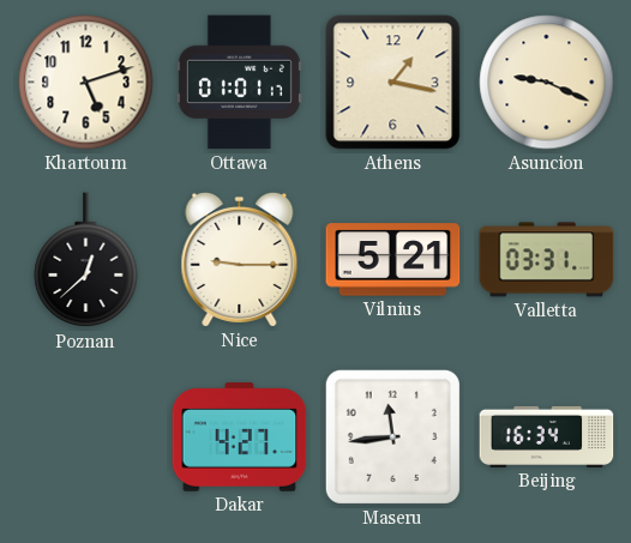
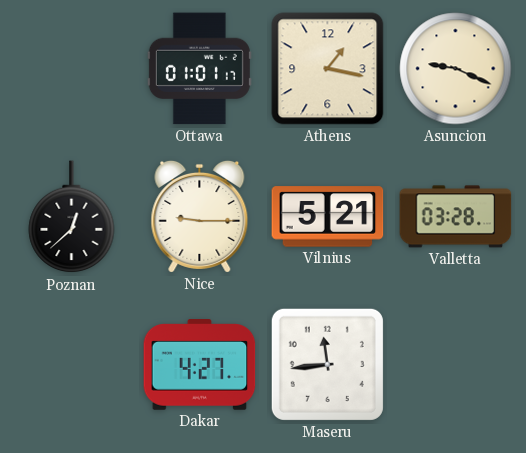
Khartoum: 5:12 -> none (86, 83)
Valletta: 03:31 -> 03:28 (456, 217)
Beijing: 16:34 -> none (547, 436)
